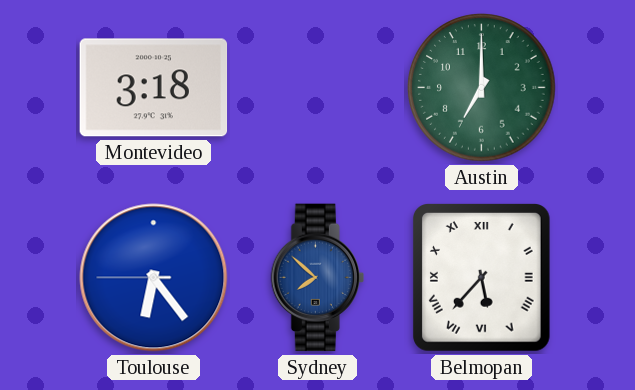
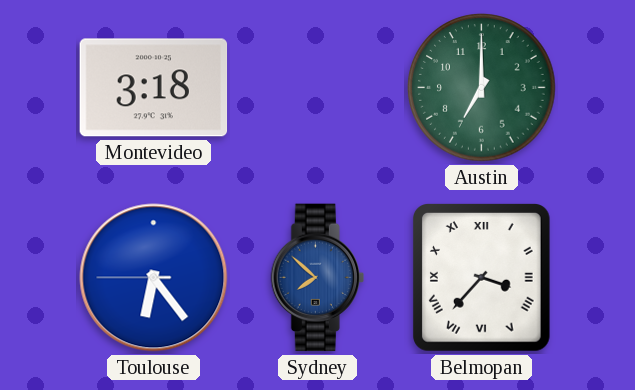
Belmopan: 5:37 -> 3:37 (482, 278)
